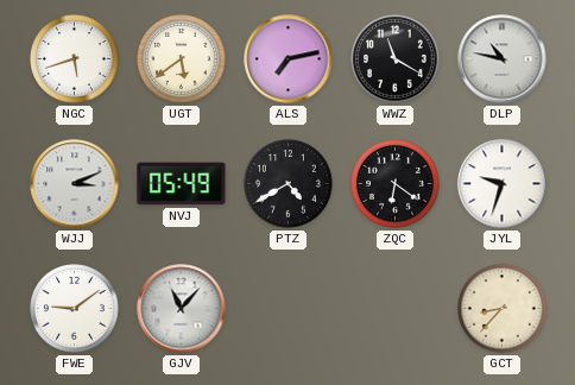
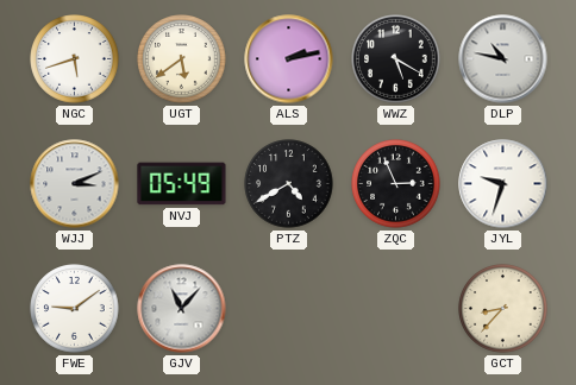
ALS: 7:13 -> 2:13 (289, 59)
WWZ: 11:20 -> 5:20 (396, 59)
ZQC: 6:21 -> 2:56 (396, 184)
